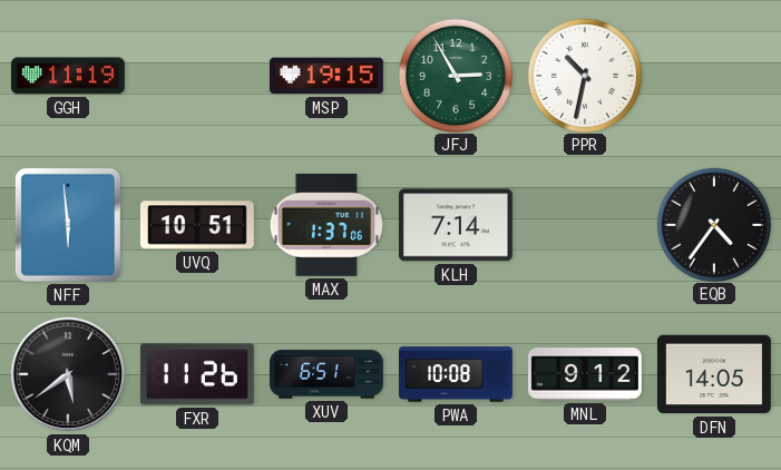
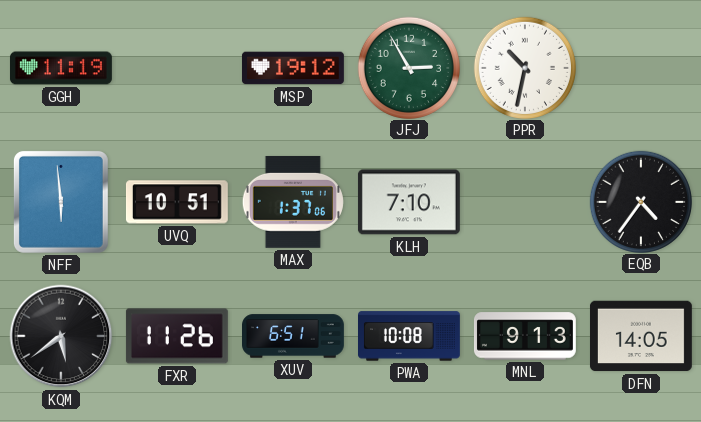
MSP: 19:15 -> 19:12 (293, 68)
KLH: 7:14 -> 7:10 (409, 202)
MNL: 9:12 -> 9:13 (525, 336)
